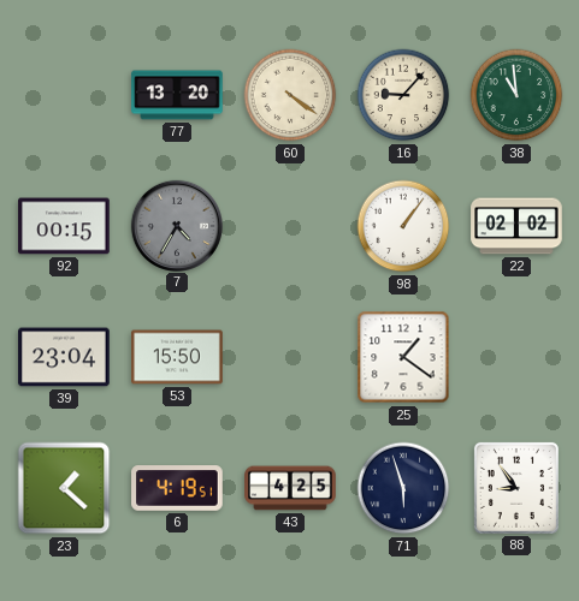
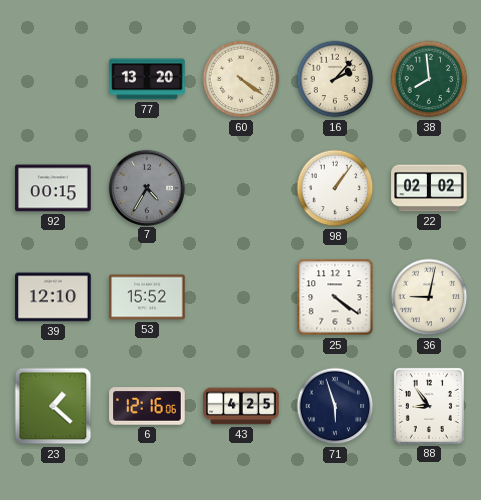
16: 9:07 -> 2:07 (335, 79)
38: 10:59 -> 7:59 (429, 79)
39: 23:04 -> 12:10 (53, 297)
53: 15:50 -> 15:52 (147, 297)
25: 1:21 -> 4:21 (335, 297)
36: none -> 9:02 (429, 297)
6: 4:19 -> 12:16 (147, 406)
